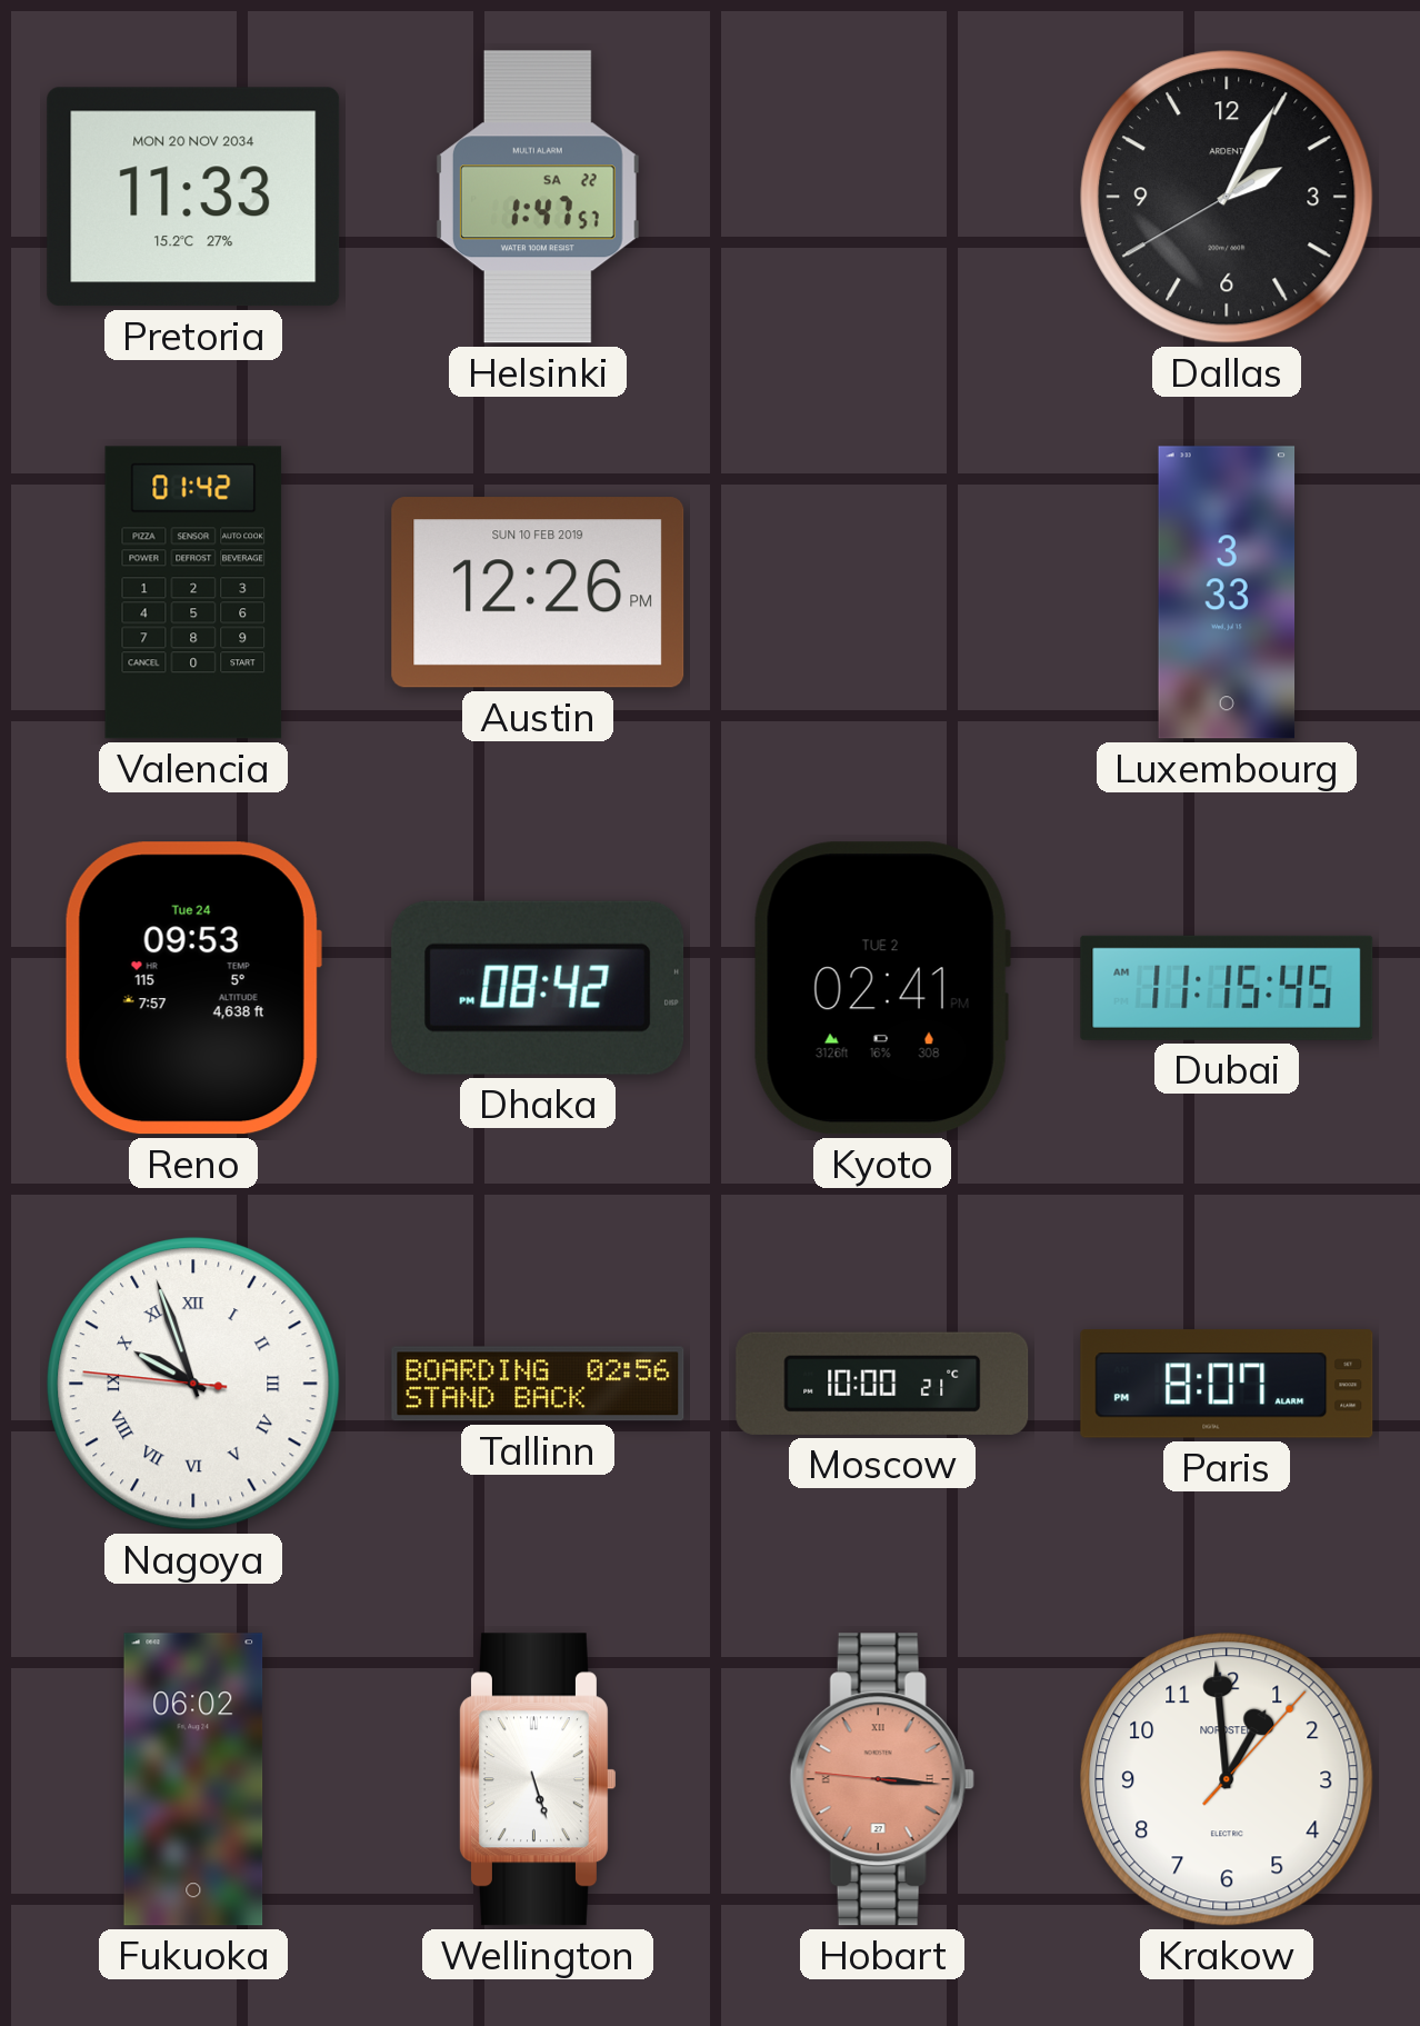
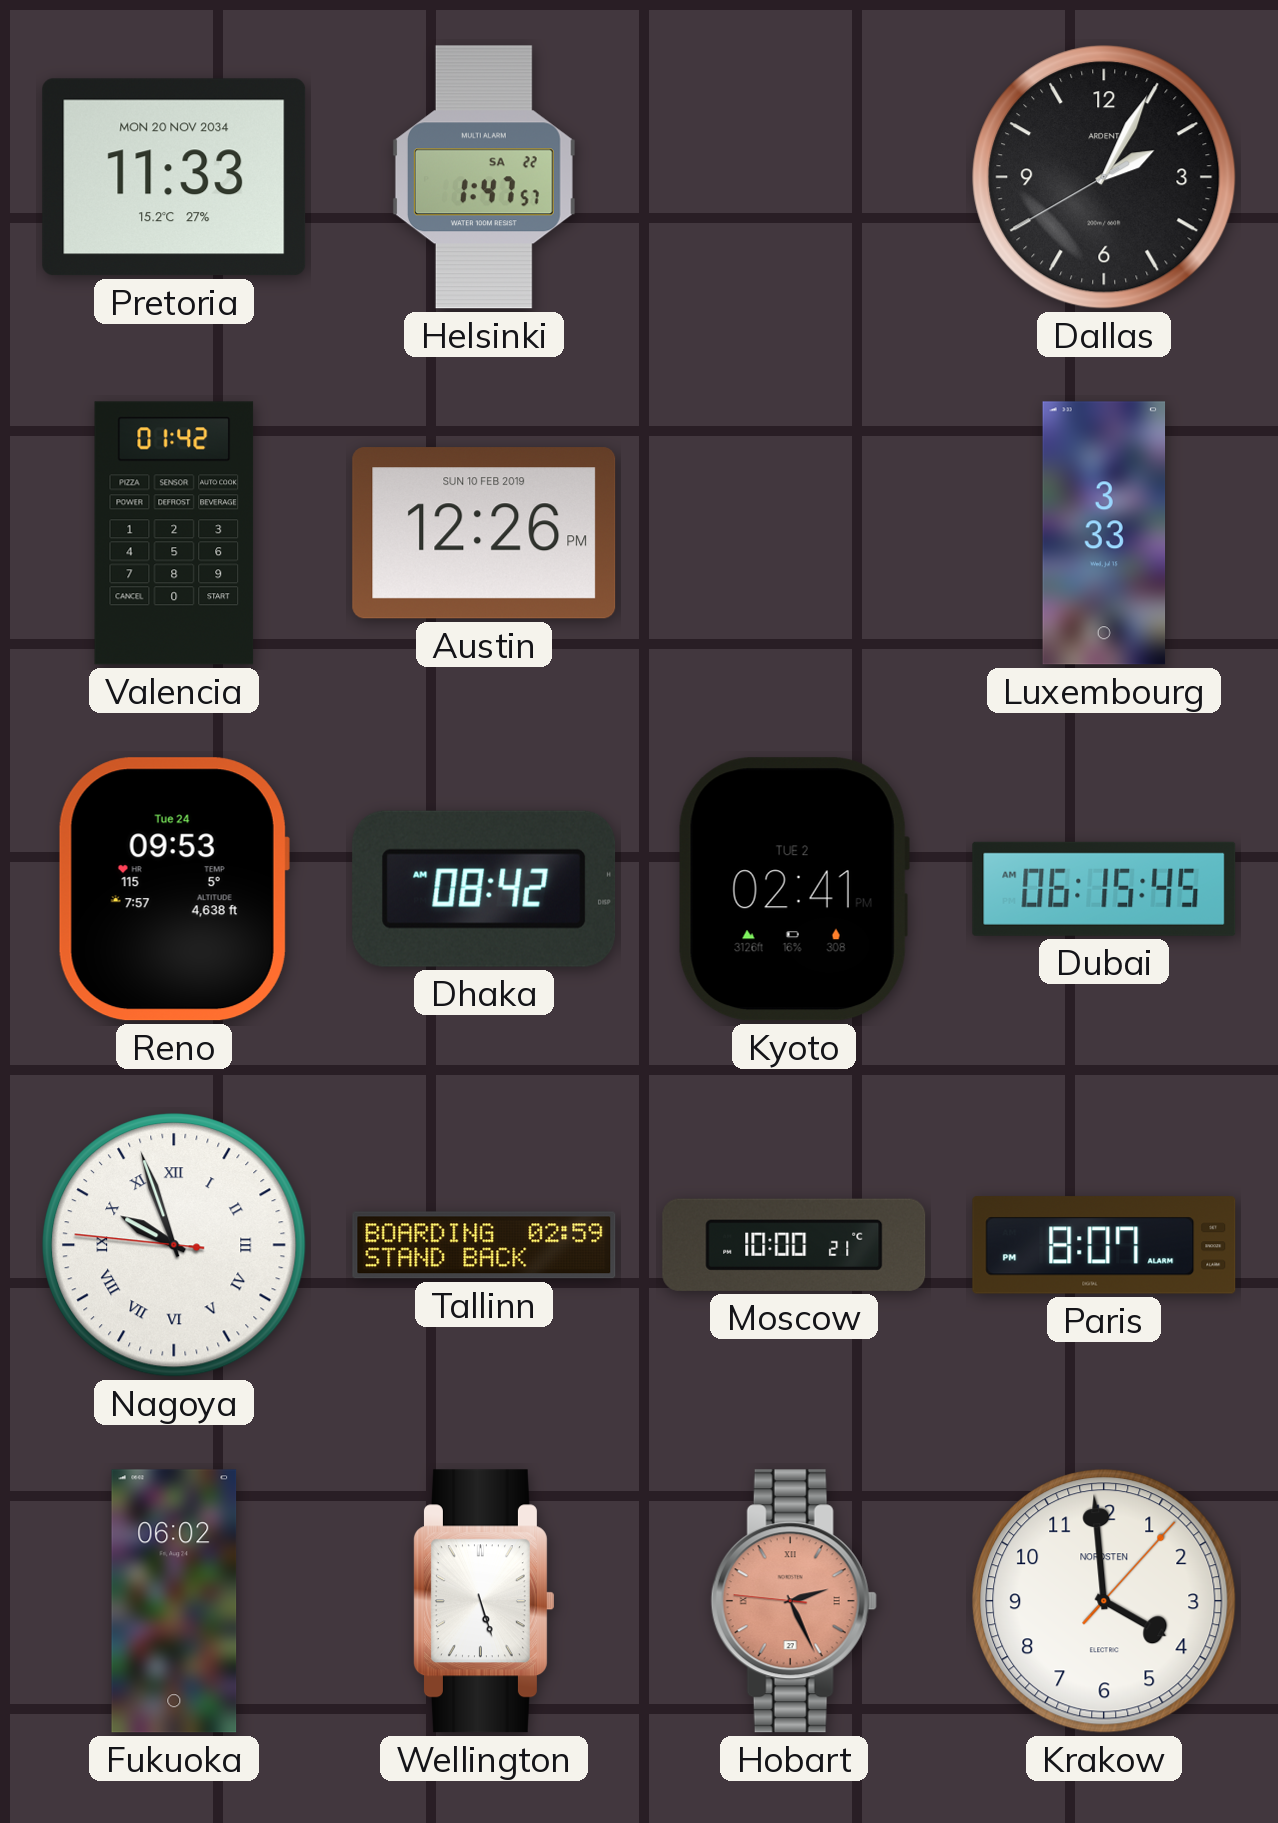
Dhaka: 08:42 PM -> 08:42 AM (484, 889)
Dubai: 11:15 -> 06:15 (1104, 889)
Tallinn: 02:56 -> 02:59 (484, 1245)
Hobart: 3:15 -> 2:25 (794, 1601)
Krakow: 12:59 -> 3:59 (1104, 1601)
